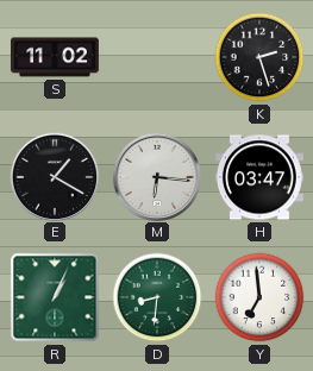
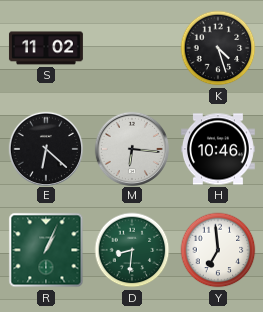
K: 2:27 -> 4:27 (218, 48)
E: 1:20 -> 6:22 (45, 148)
H: 03:47 -> 10:46 (218, 149)
